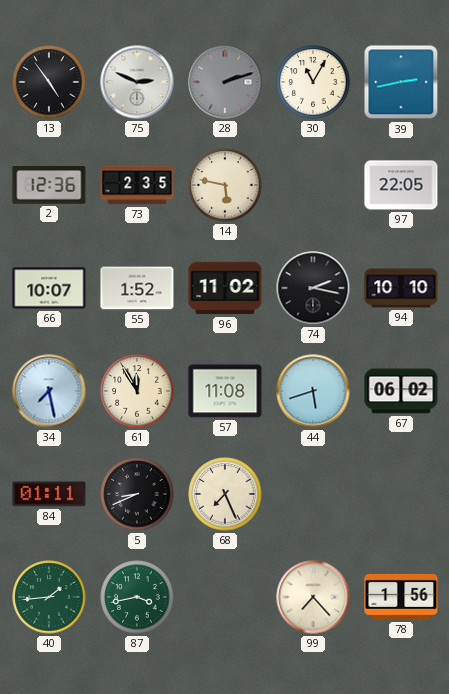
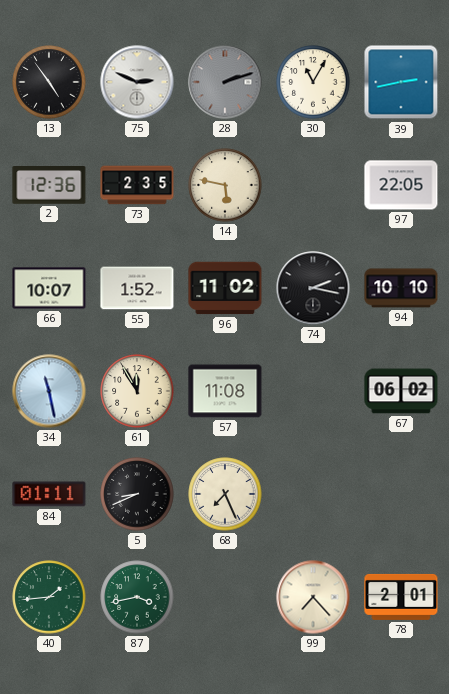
34: 7:28 -> 11:28 (49, 391)
44: 5:42 -> none (313, 391)
78: 1:56 -> 2:01 (401, 597)
